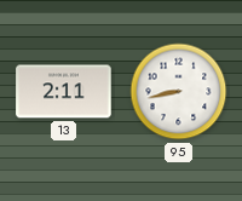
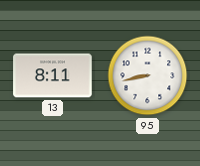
13: 2:11 -> 8:11 (53, 76)
